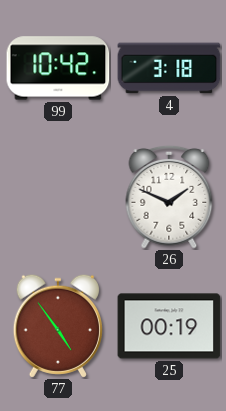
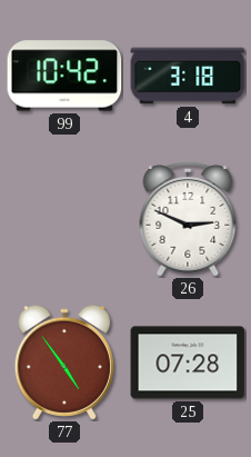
26: 1:49 -> 2:49 (188, 219)
25: 00:19 -> 07:28 (188, 362)
